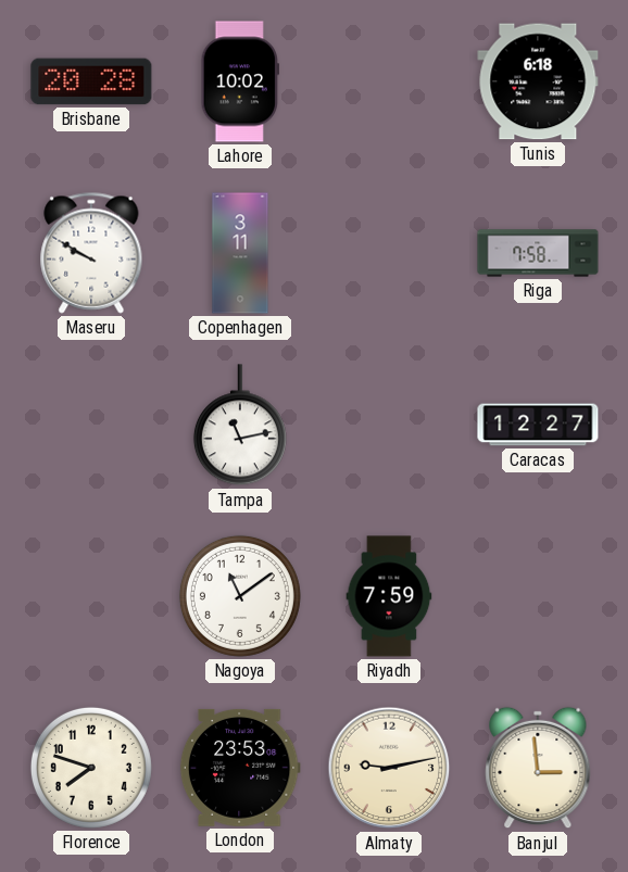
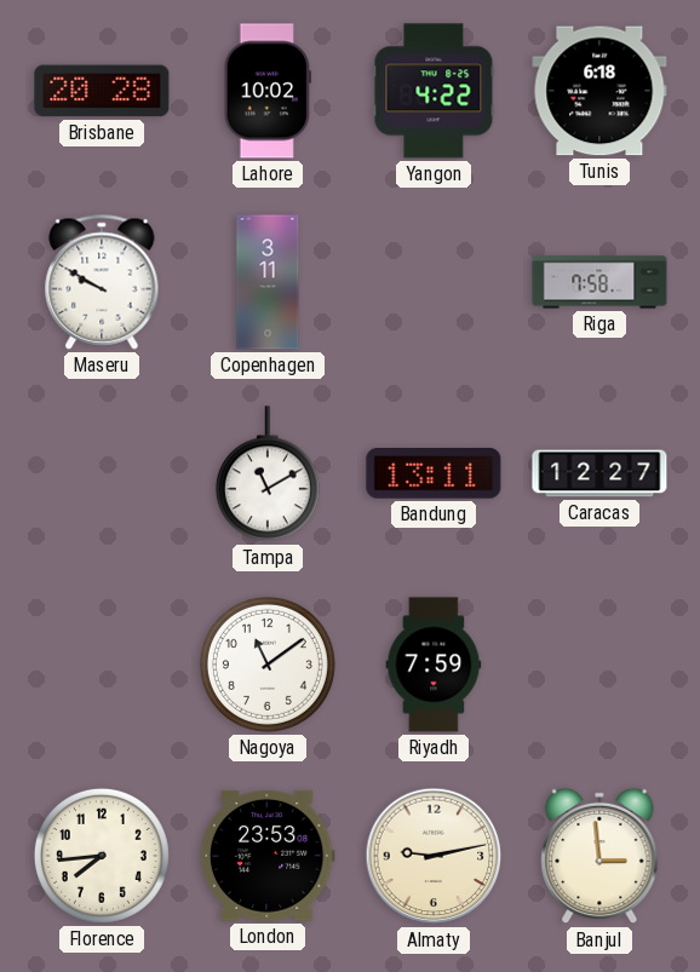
Yangon: none -> 4:22 (434, 91)
Tampa: 11:13 -> 11:10 (268, 475)
Bandung: none -> 13:11 (434, 475)
Florence: 7:48 -> 7:44 (102, 856)
